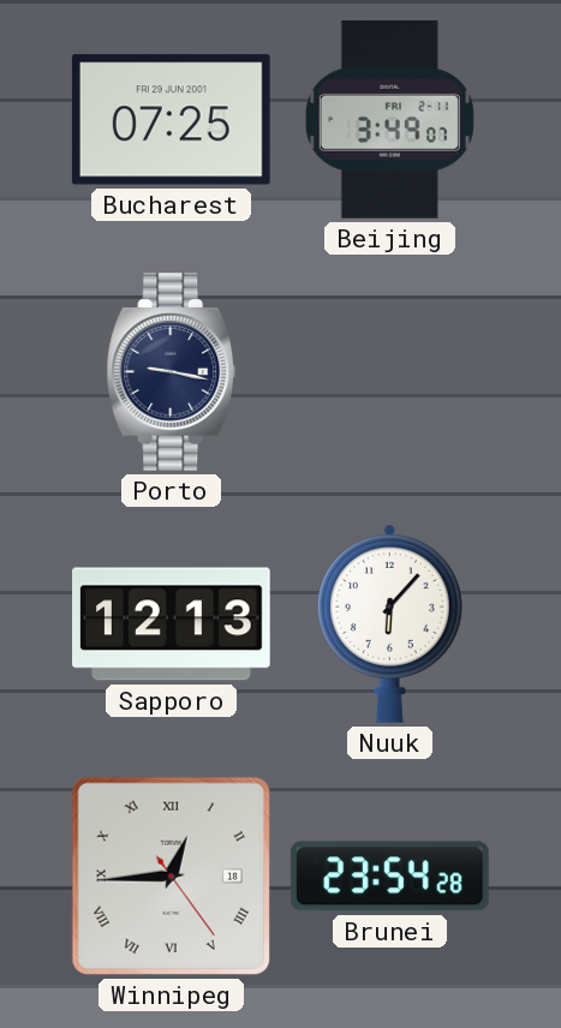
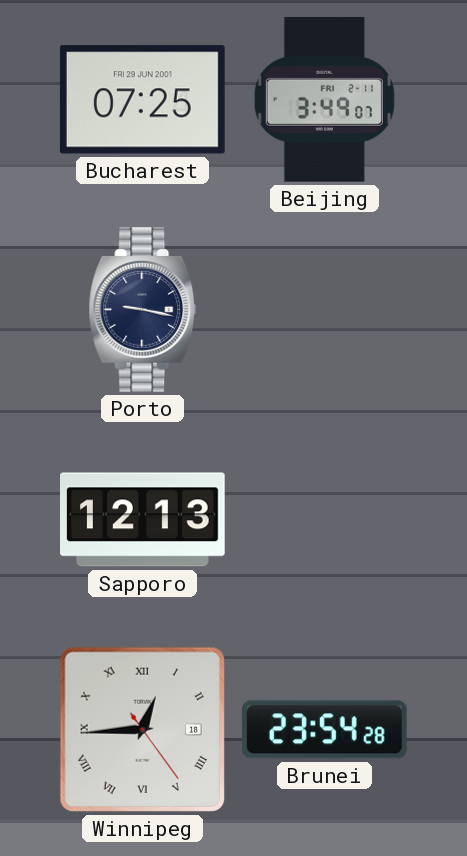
Nuuk: 6:07 -> none (389, 623)
